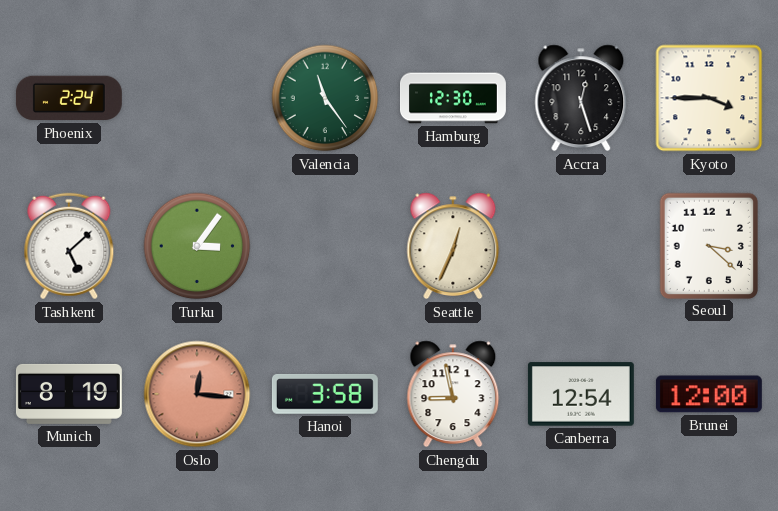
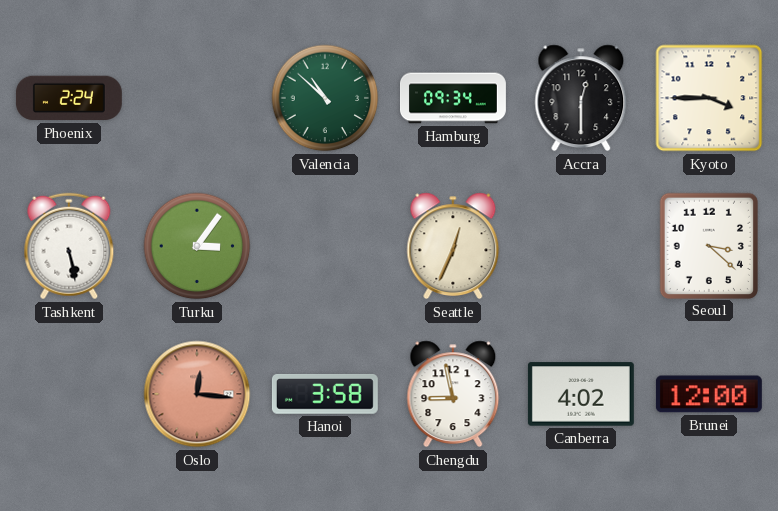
Valencia: 11:24 -> 10:52 (325, 98)
Hamburg: 12:30 -> 09:34 (454, 98)
Accra: 12:27 -> 12:30 (581, 98)
Tashkent: 5:08 -> 5:28 (69, 246)
Munich: 8:19 -> none (69, 394)
Canberra: 12:54 -> 4:02 (581, 394)
